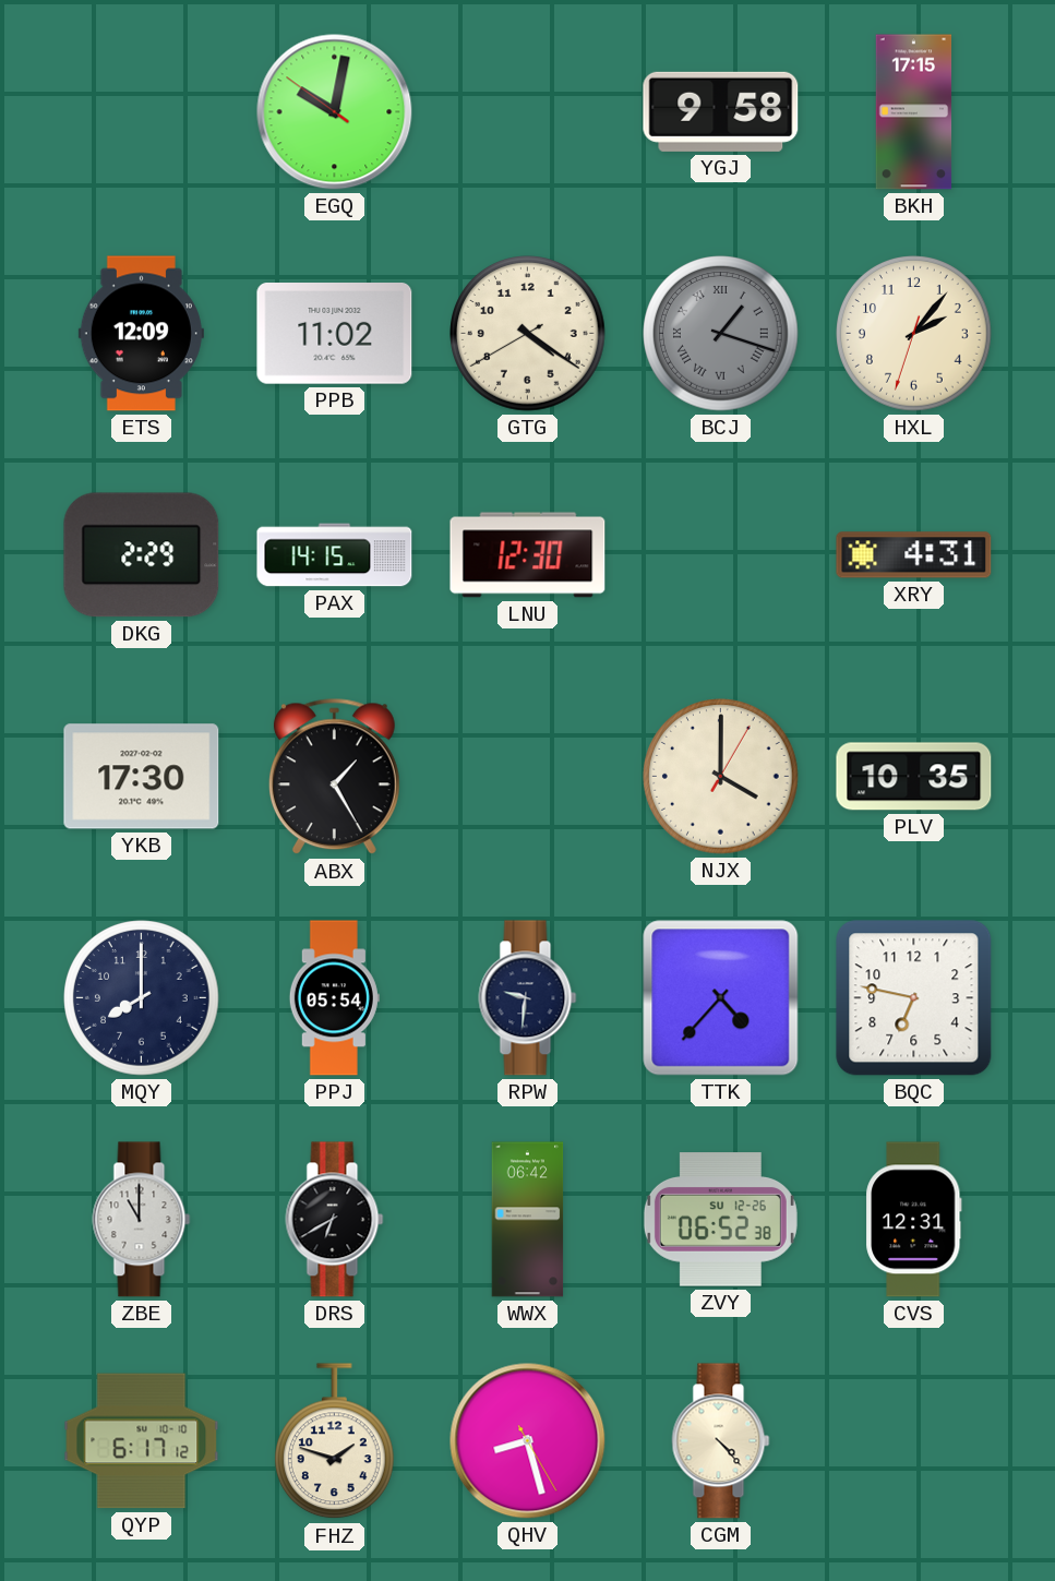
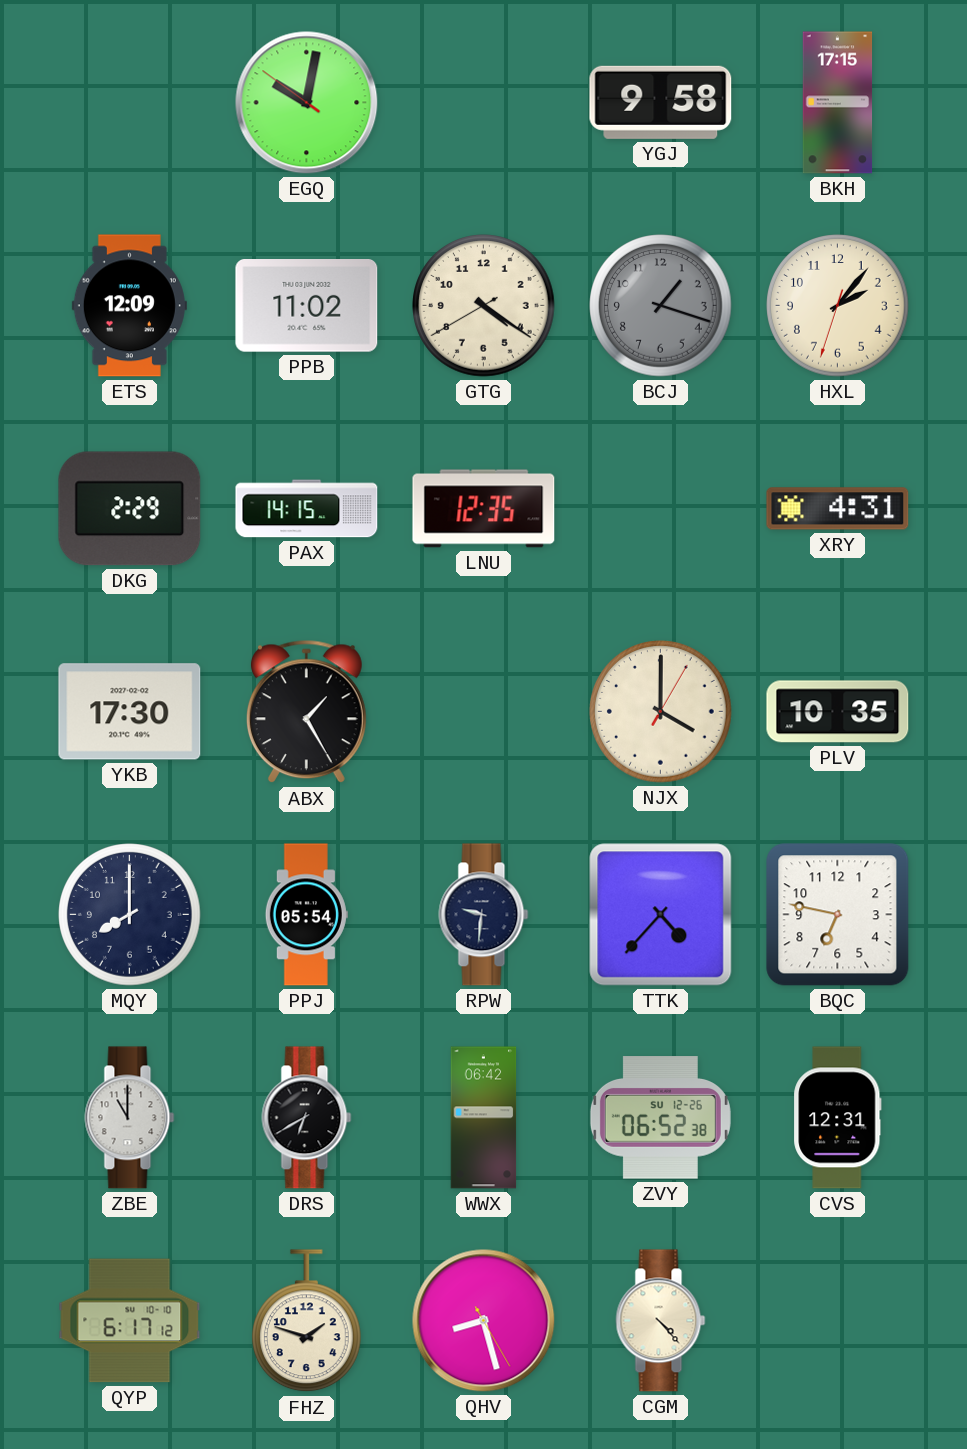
BCJ numerals: Roman -> Arabic (661, 306)
LNU: 12:30 -> 12:35 (484, 509)
